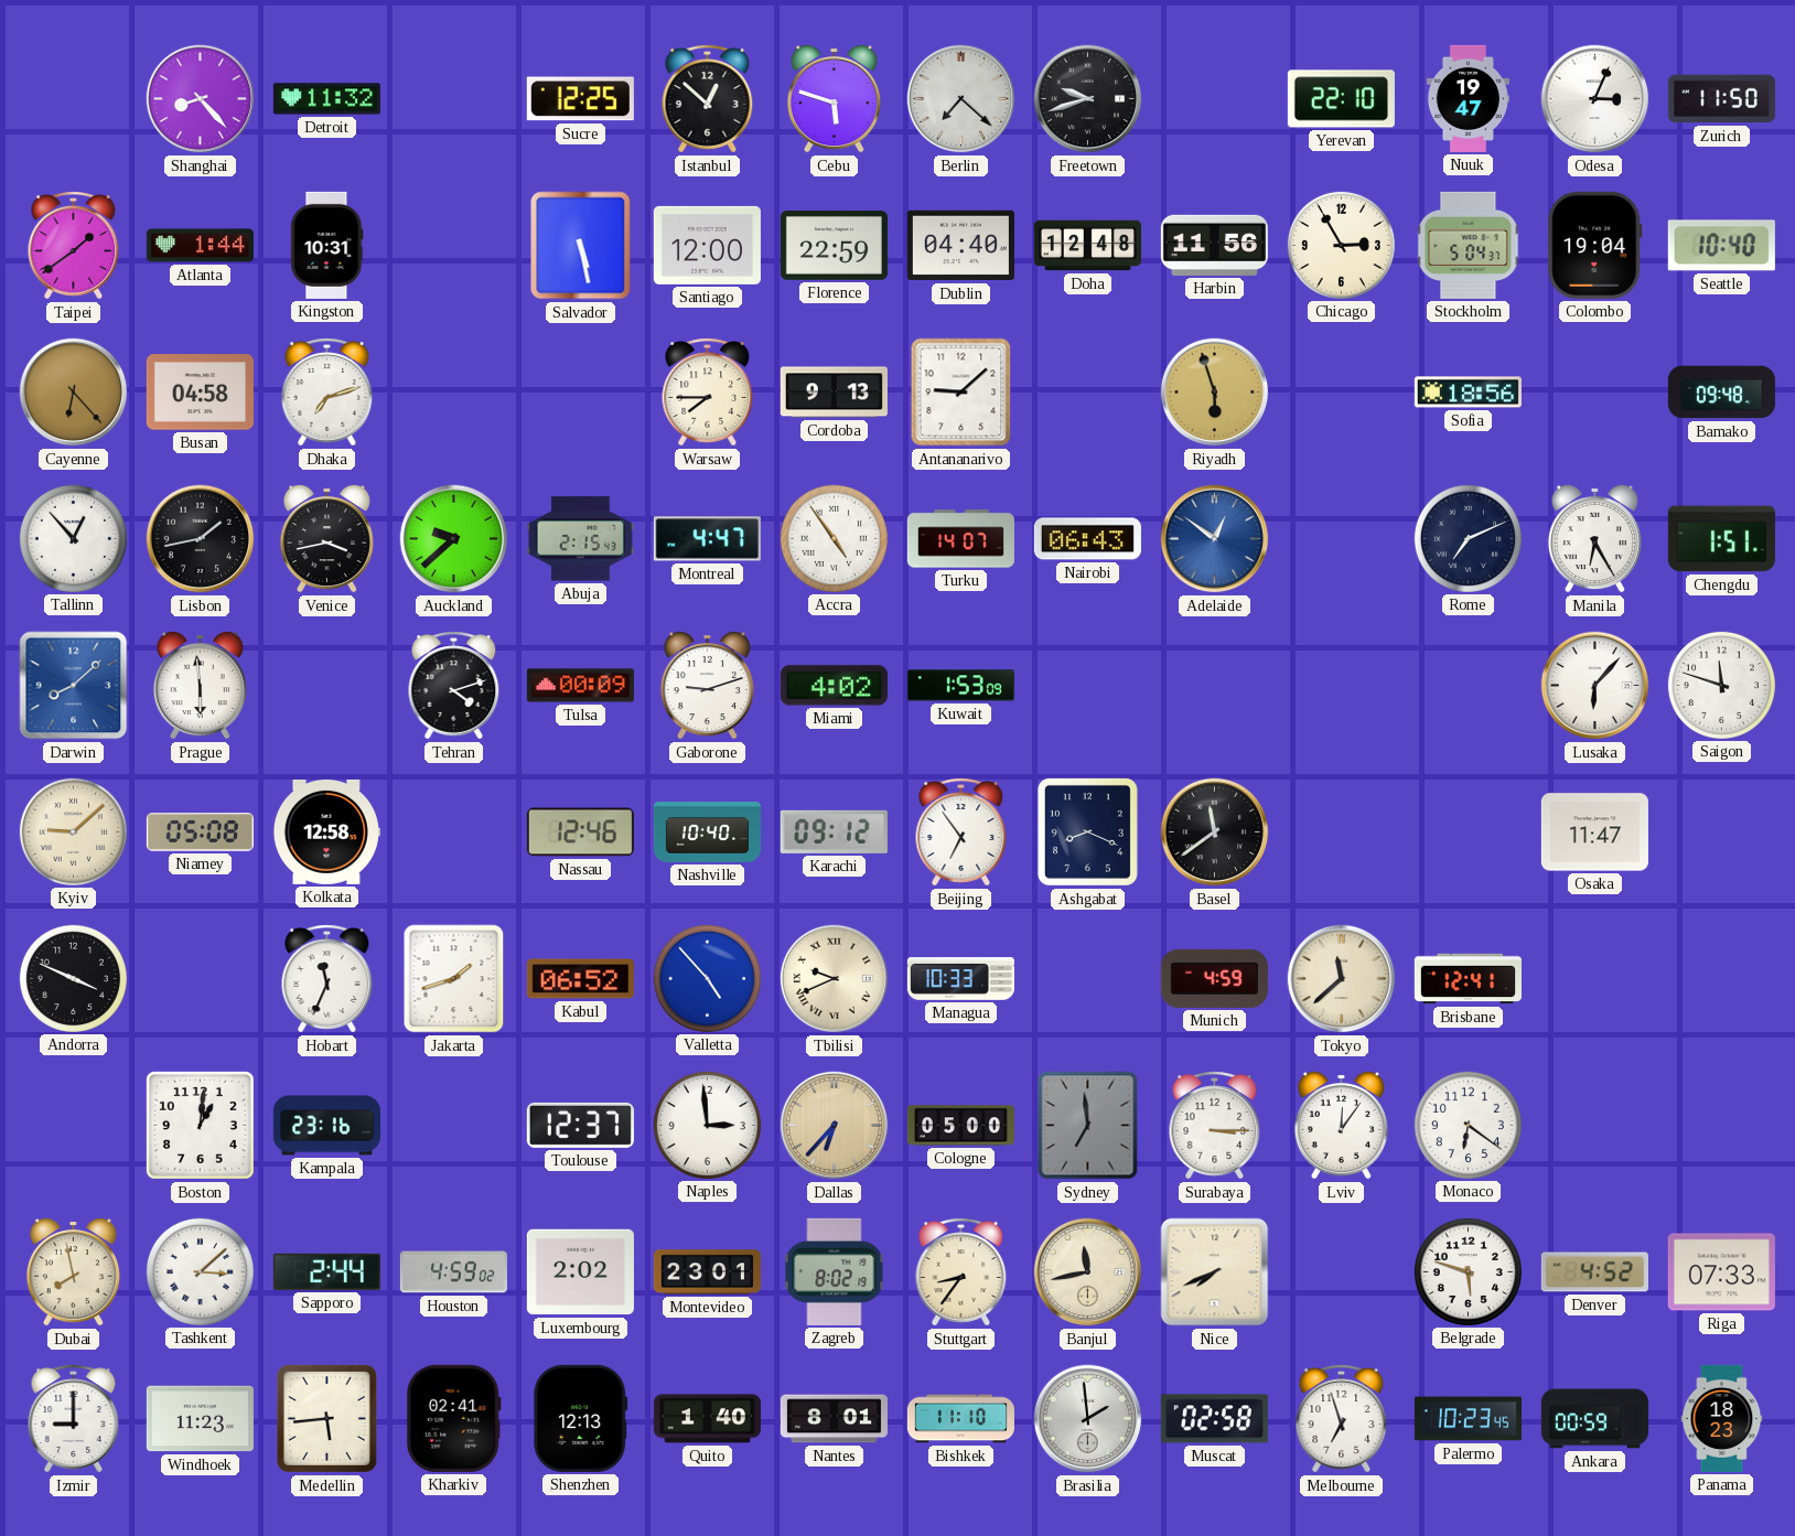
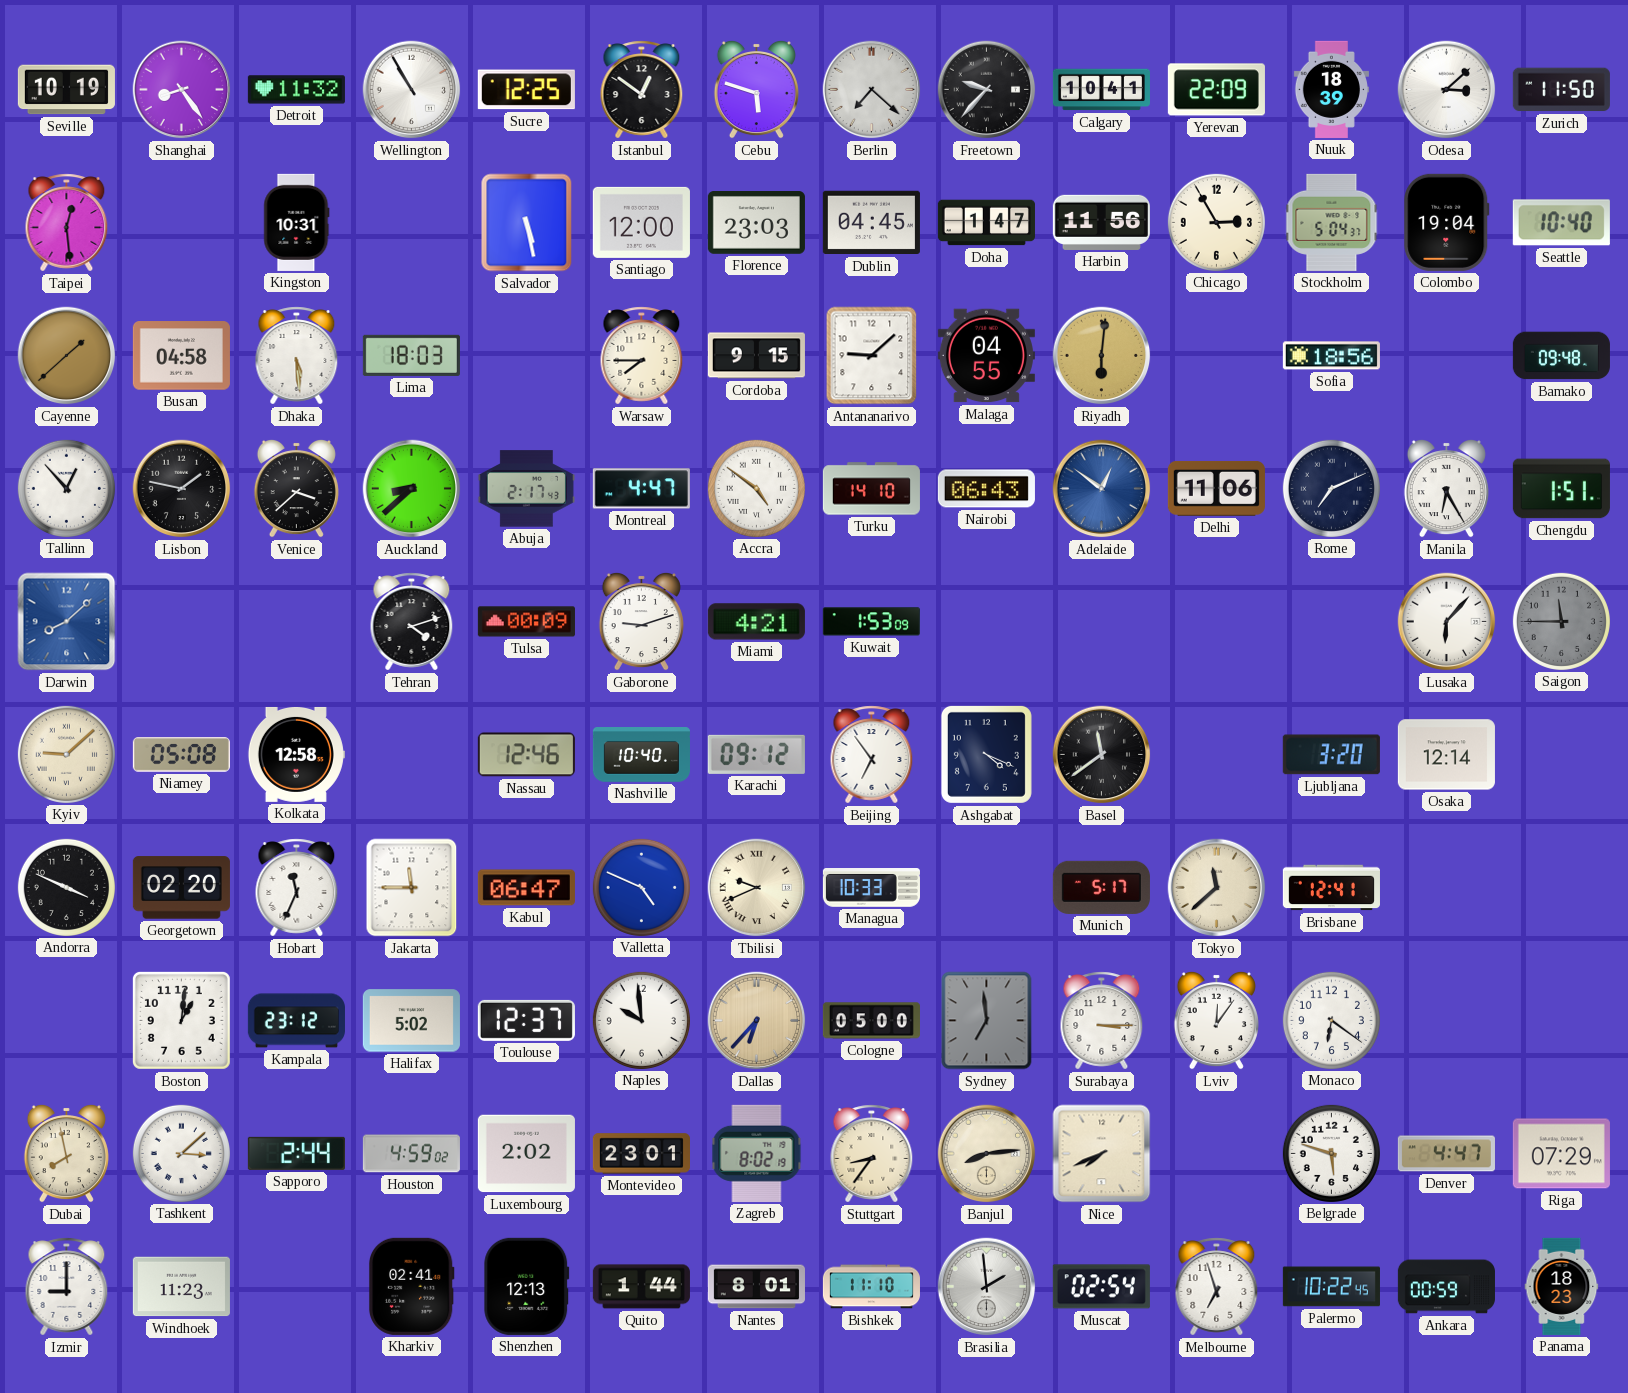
Seville: none -> 10:19 (66, 90)
Shanghai: 8:23 -> 8:24 (182, 90)
Wellington: none -> 10:55 (412, 90)
Istanbul: 12:52 -> 12:51 (642, 90)
Freetown: 9:42 -> 9:37 (987, 90)
Calgary: none -> 10:41 (1101, 90)
Yerevan: 22:10 -> 22:09 (1216, 90)
Nuuk: 19:47 -> 18:39 (1331, 89)
Odesa: 3:04 -> 3:08 (1447, 90)
Taipei: 1:39 -> 12:29 (67, 223)
Atlanta: 1:44 -> none (200, 246)
Florence: 22:59 -> 23:03 (756, 223)
Dublin: 04:40 -> 04:45 (871, 223)
Doha: 12:48 -> 1:47 (986, 223)
Cayenne: 6:23 -> 1:38 (67, 356)
Dhaka: 7:12 -> 5:29 (297, 356)
Lima: none -> 18:03 (411, 355)
Cordoba: 9:13 -> 9:15 (756, 356)
Malaga: none -> 04:55 (986, 356)
Riyadh: 5:57 -> 6:01 (1102, 356)
Lisbon: 1:43 -> 1:47 (182, 489)
Venice: 3:43 -> 3:38 (296, 488)
Auckland: 9:38 -> 8:38 (412, 489)
Abuja: 2:15 -> 2:17 (526, 489)
Accra: 4:54 -> 4:51 (756, 488)
Turku: 14:07 -> 14:10 (871, 489)
Delhi: none -> 11:06 (1216, 488)
Prague: 5:59 -> none (200, 685)
Miami: 4:02 -> 4:21 (756, 622)
Saigon: 11:48 -> 11:45 (1561, 621)
Saigon dial: white -> grey (1561, 621)
Ashgabat: 8:19 -> 4:19 (986, 754)
Ljubljana: none -> 3:20 (1331, 755)
Osaka: 11:47 -> 12:14 (1446, 755)
Georgetown: none -> 02:20 (181, 888)
Jakarta: 1:42 -> 11:45 (412, 888)
Kabul: 06:52 -> 06:47 (526, 888)
Valletta: 4:53 -> 4:49 (641, 887)
Munich: 4:59 -> 5:17 (1101, 887)
Kampala: 23:16 -> 23:12 (296, 1021)
Halifax: none -> 5:02 (411, 1021)
Naples: 2:59 -> 9:59 (641, 1020)
Banjul: 11:43 -> 8:14 (987, 1154)
Denver: 4:52 -> 4:47 (1446, 1154)
Riga: 07:33 -> 07:29 (1561, 1154)
Medellin: 5:44 -> none (326, 1418)
Quito: 1:40 -> 1:44 (641, 1287)
Muscat: 02:58 -> 02:54 (1101, 1287)
Palermo: 10:23 -> 10:22 (1331, 1287)
